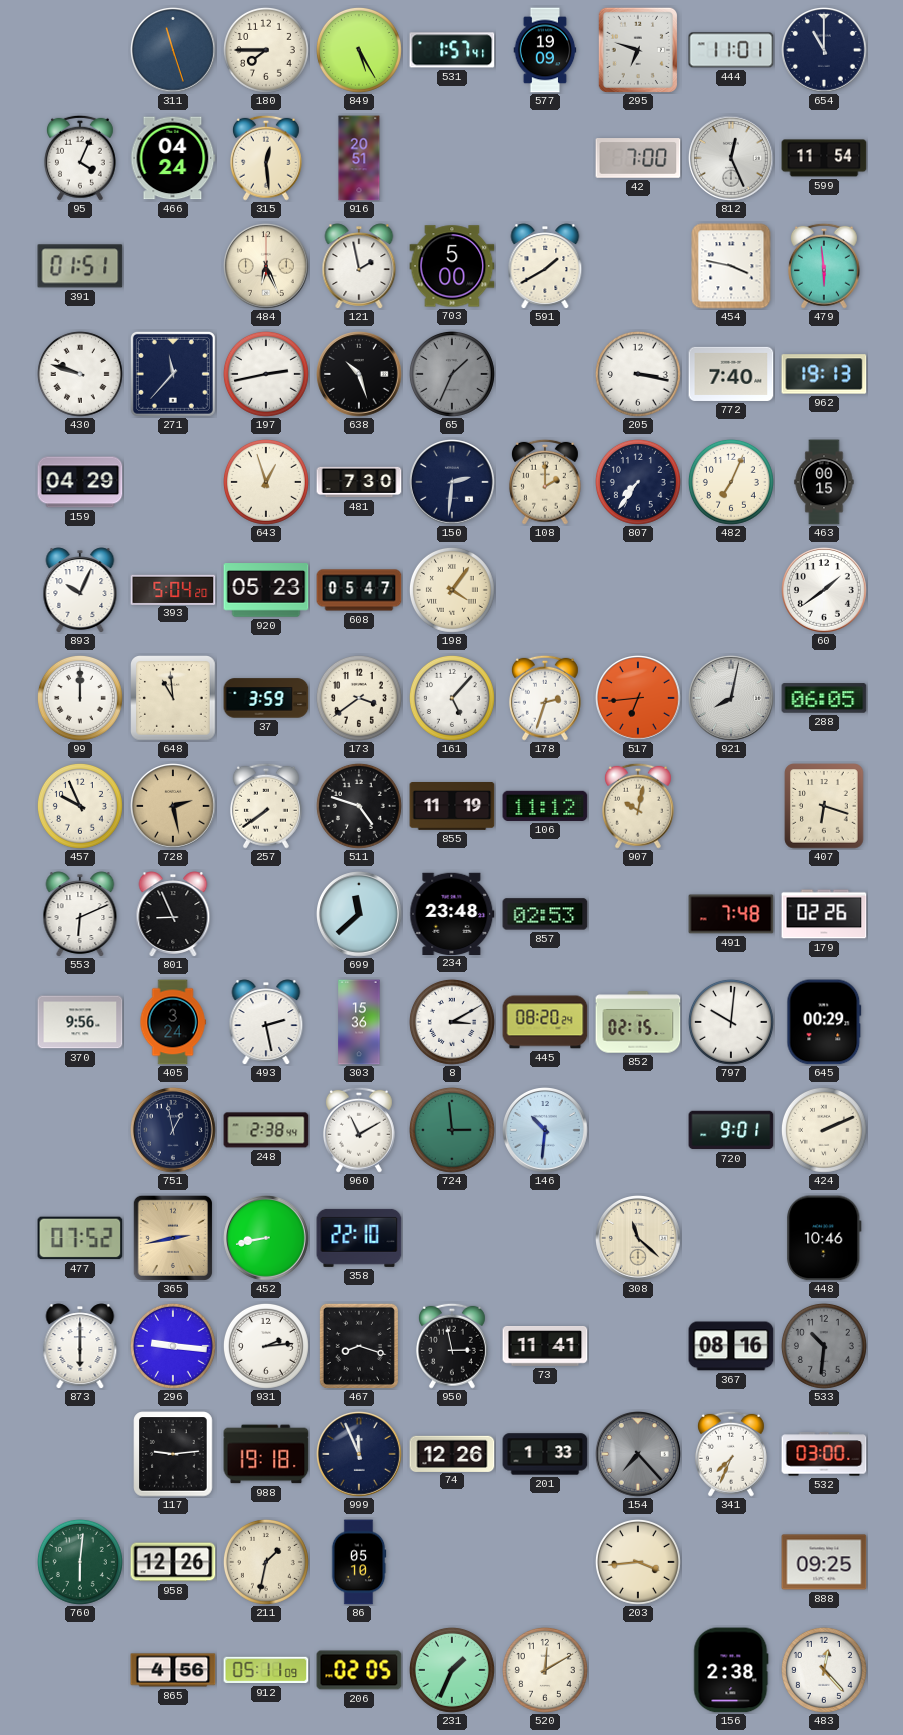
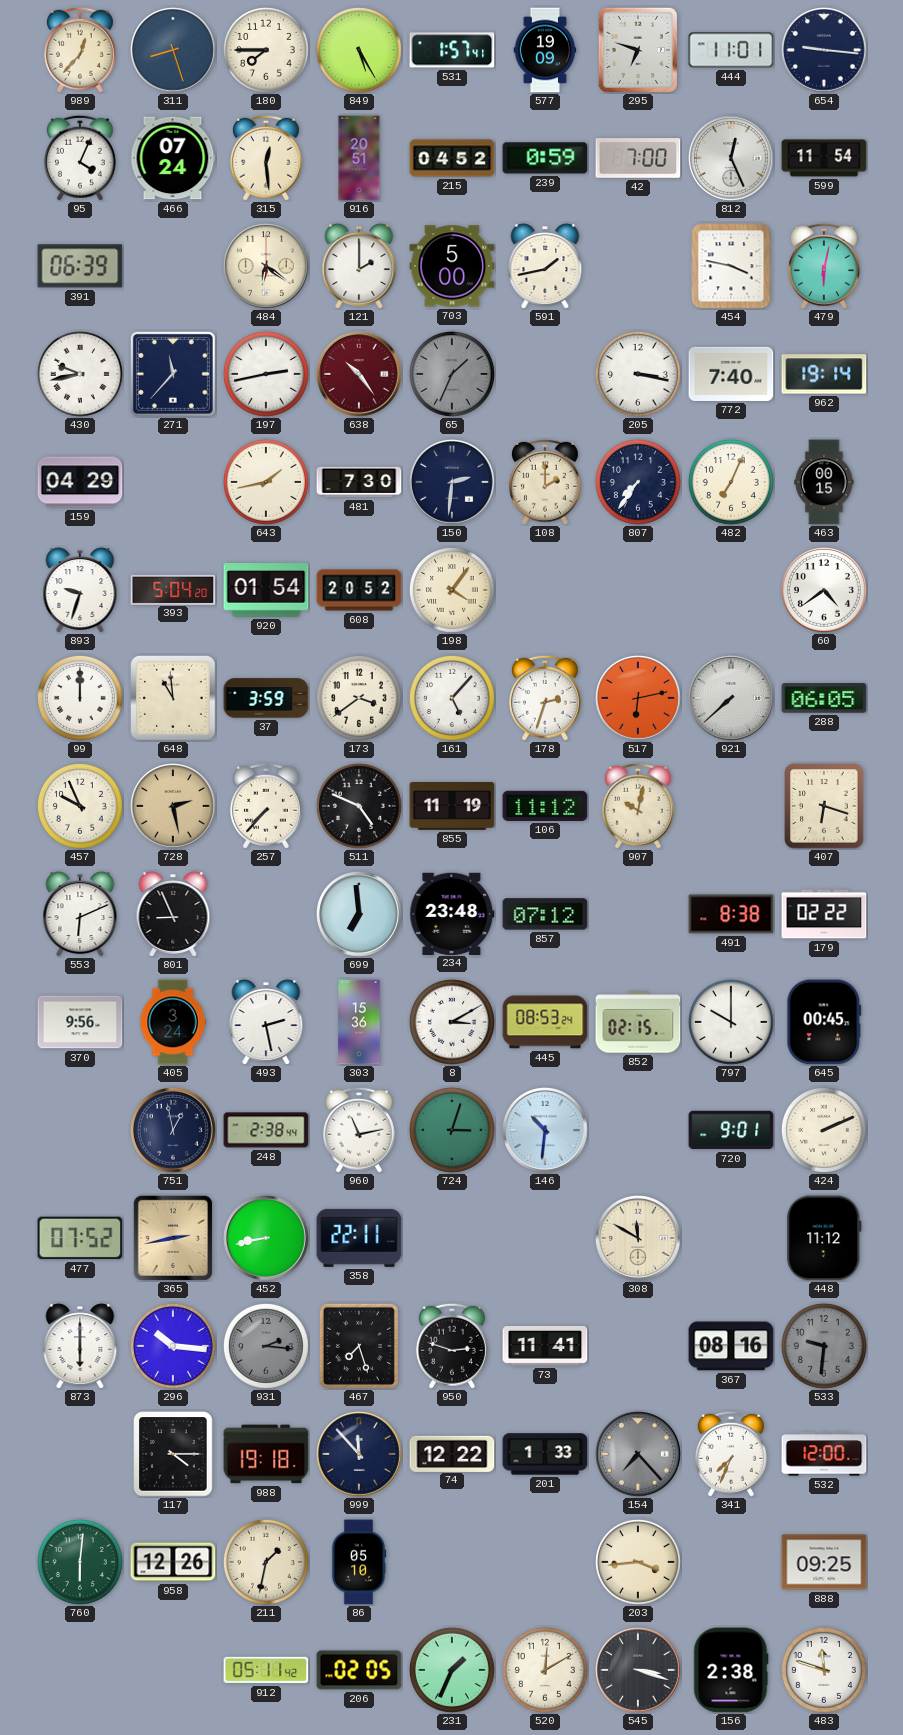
989: none -> 12:37 (80, 50)
311: 11:27 -> 8:27 (174, 51)
654: 11:00 -> 9:16 (825, 51)
466: 04:24 -> 07:24 (173, 158)
215: none -> 04:52 (452, 158)
239: none -> 0:59 (545, 158)
391: 01:51 -> 06:39 (80, 266)
484: 6:26 -> 6:21 (267, 267)
121: 1:58 -> 2:00 (359, 266)
591: 1:40 -> 1:43 (545, 266)
479: 5:59 -> 6:02 (824, 266)
430: 9:48 -> 9:43 (80, 374)
638: 10:27 -> 10:24 (360, 375)
638 dial: black -> burgundy (360, 375)
962: 19:13 -> 19:14 (824, 374)
643: 12:57 -> 1:43 (266, 482)
893: 10:04 -> 9:33 (80, 590)
920: 05:23 -> 01:54 (266, 590)
608: 05:47 -> 20:52 (359, 590)
60: 1:39 -> 4:39 (825, 591)
517: 6:44 -> 6:13 (639, 699)
921: 8:02 -> 7:38 (732, 699)
257: 7:39 -> 7:37 (266, 806)
511: 4:48 -> 4:49 (359, 806)
699: 11:38 -> 6:59 (360, 915)
857: 02:53 -> 07:12 (545, 914)
491: 7:48 -> 8:38 (731, 914)
179: 02:26 -> 02:22 (824, 914)
445: 08:20 -> 08:53 (545, 1022)
797: 10:01 -> 10:00 (731, 1022)
645: 00:29 -> 00:45 (824, 1022)
960: 11:10 -> 11:13 (359, 1130)
724: 2:59 -> 3:03 (452, 1130)
358: 22:10 -> 22:11 (359, 1238)
308: 11:22 -> 11:50 (639, 1239)
448: 10:46 -> 11:12 (824, 1238)
296: 9:16 -> 10:16 (173, 1346)
931: 2:14 -> 2:16 (266, 1346)
931 dial: white -> grey (266, 1346)
467: 8:18 -> 7:27 (359, 1346)
950: 2:58 -> 2:48 (452, 1346)
533: 10:31 -> 9:31 (824, 1346)
117: 9:14 -> 4:15 (173, 1454)
999: 11:56 -> 11:53 (360, 1455)
74: 12:26 -> 12:22 (452, 1453)
532: 03:00 -> 12:00 (824, 1454)
865: 4:56 -> none (173, 1670)
912: 05:11:09 -> 05:11:42 (266, 1670)
545: none -> 3:18 (639, 1671)
483: 12:23 -> 11:48 (824, 1670)
